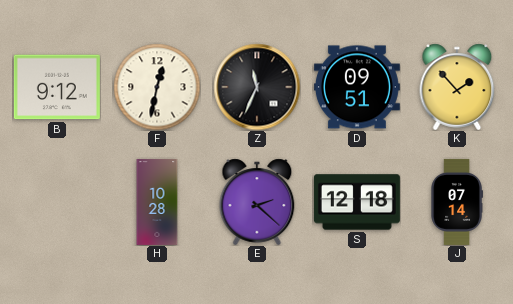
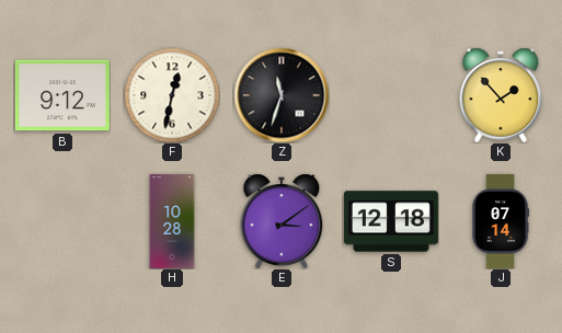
Z: 11:34 -> 11:33 (282, 95)
D: 09:51 -> none (357, 87)
E: 2:22 -> 3:09 (282, 221)
